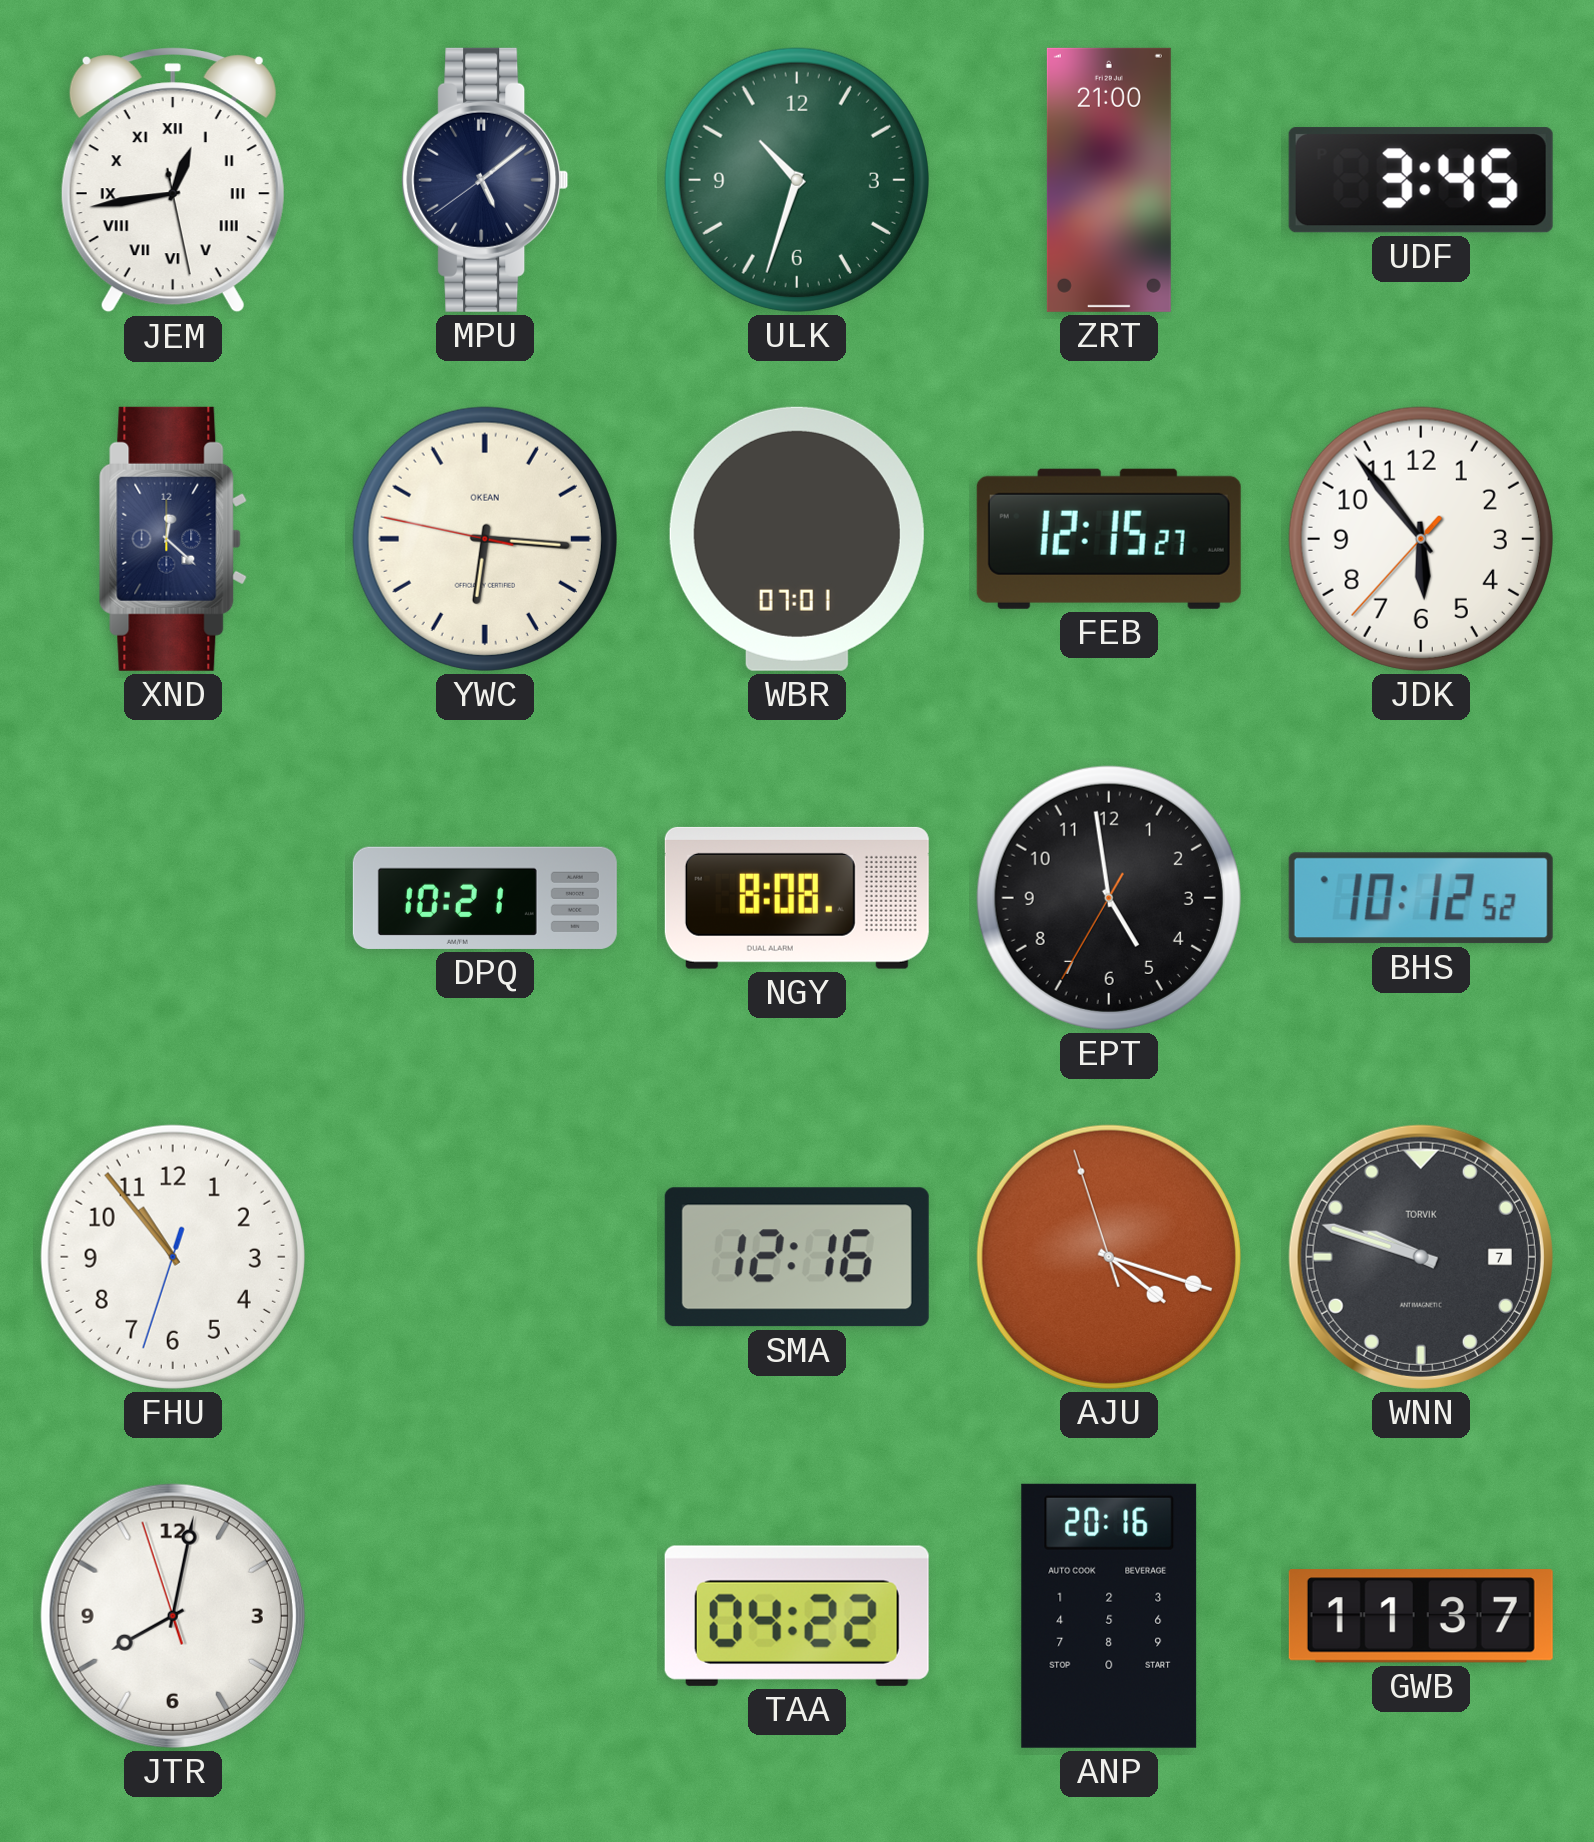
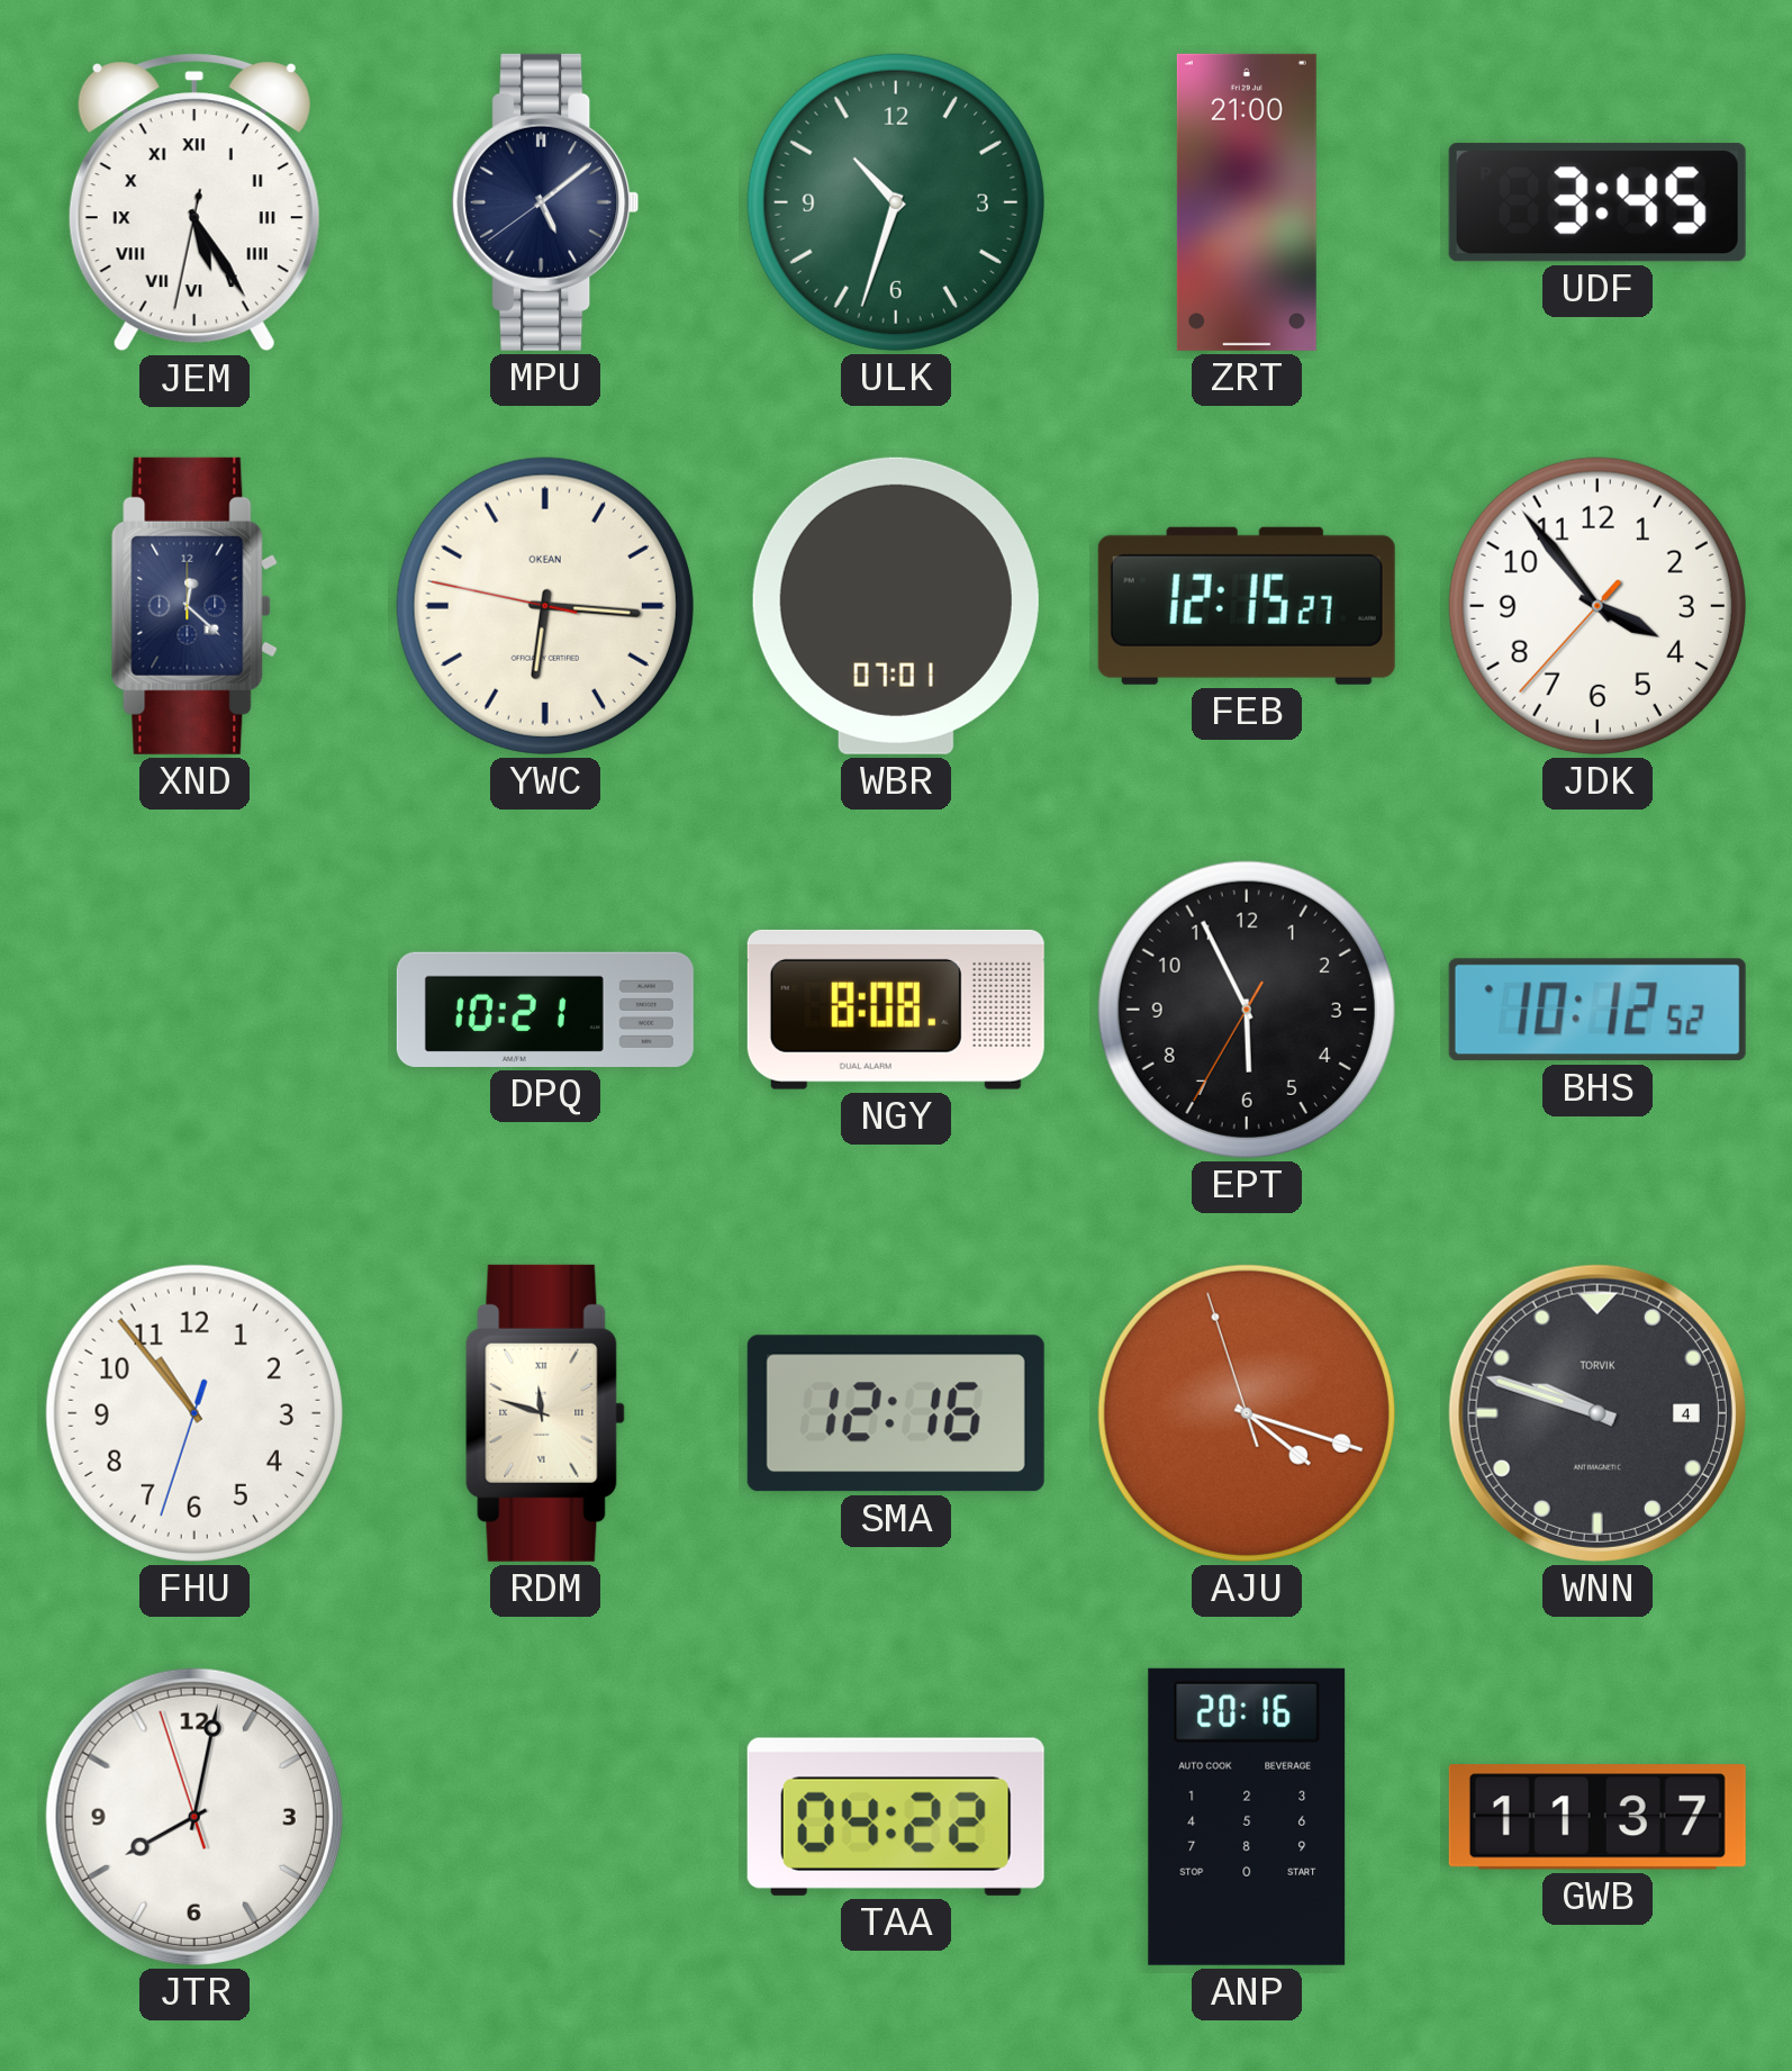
JEM: 12:43 -> 5:24 (194, 202)
JDK: 5:53 -> 3:53 (1598, 606)
EPT: 4:58 -> 5:55 (1247, 1010)
RDM: none -> 11:48 (545, 1413)
WNN date: 7 -> 4 (1598, 1413)
